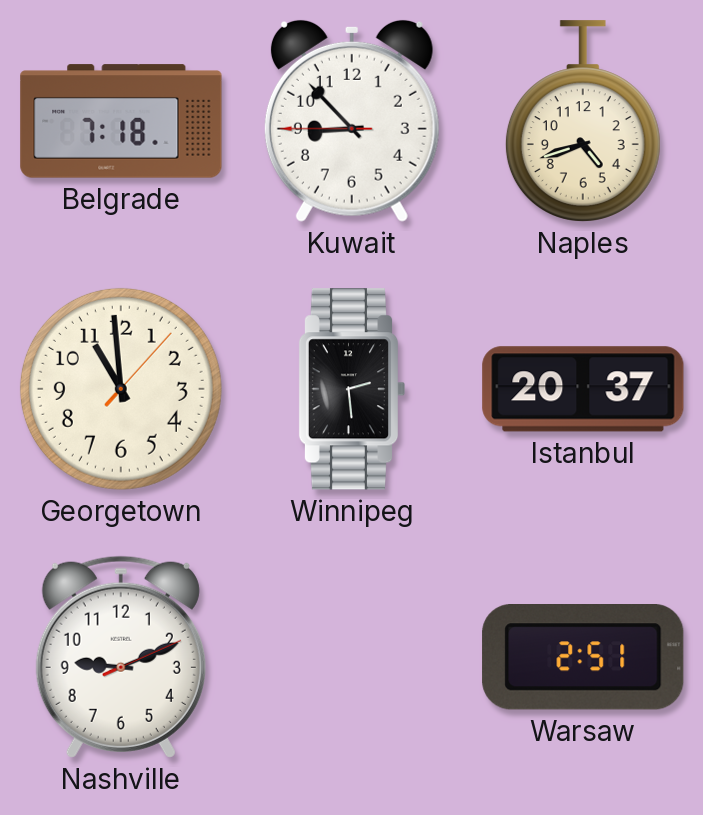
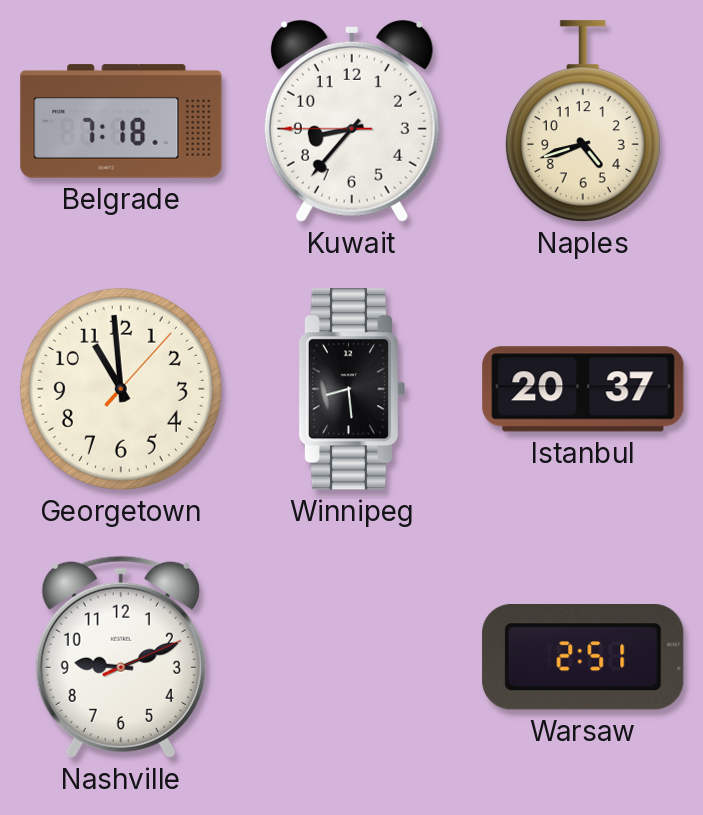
Kuwait: 8:52 -> 8:36 (352, 121)
Winnipeg: 2:29 -> 8:29 (352, 389)
